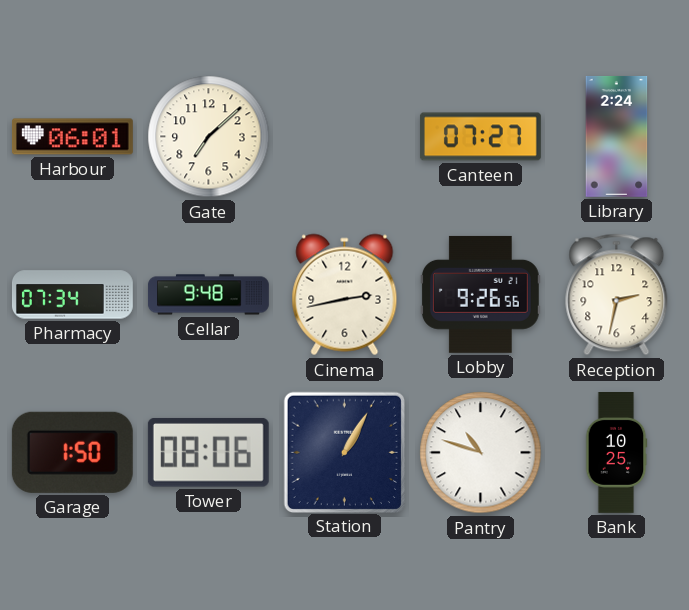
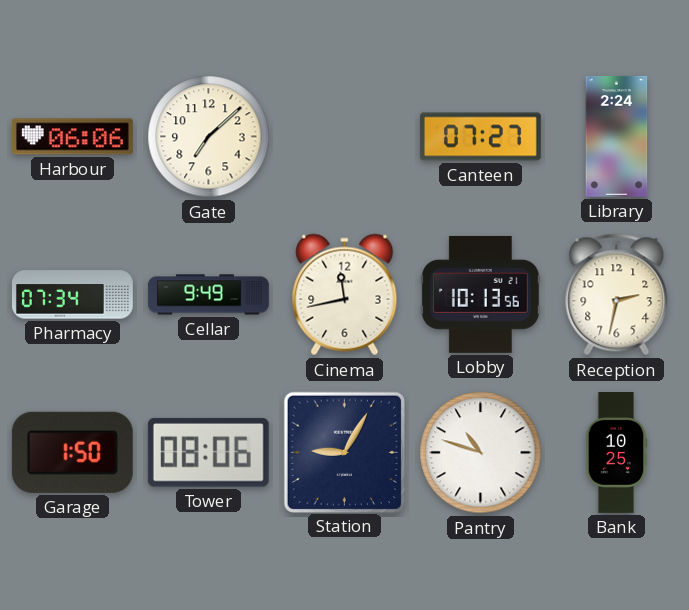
Harbour: 06:01 -> 06:06 (72, 137)
Cellar: 9:48 -> 9:49 (208, 295)
Cinema: 2:43 -> 11:43 (345, 295)
Lobby: 9:26 -> 10:13 (480, 294)
Station: 1:05 -> 9:05 (344, 452)
